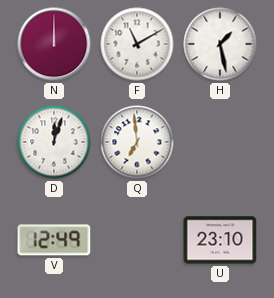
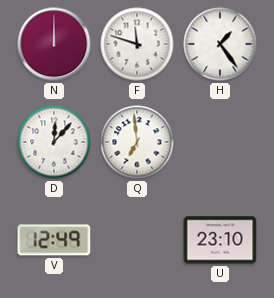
F: 11:10 -> 11:48 (137, 44)
H: 1:28 -> 1:24 (220, 44)
D: 12:03 -> 12:07 (54, 142)
